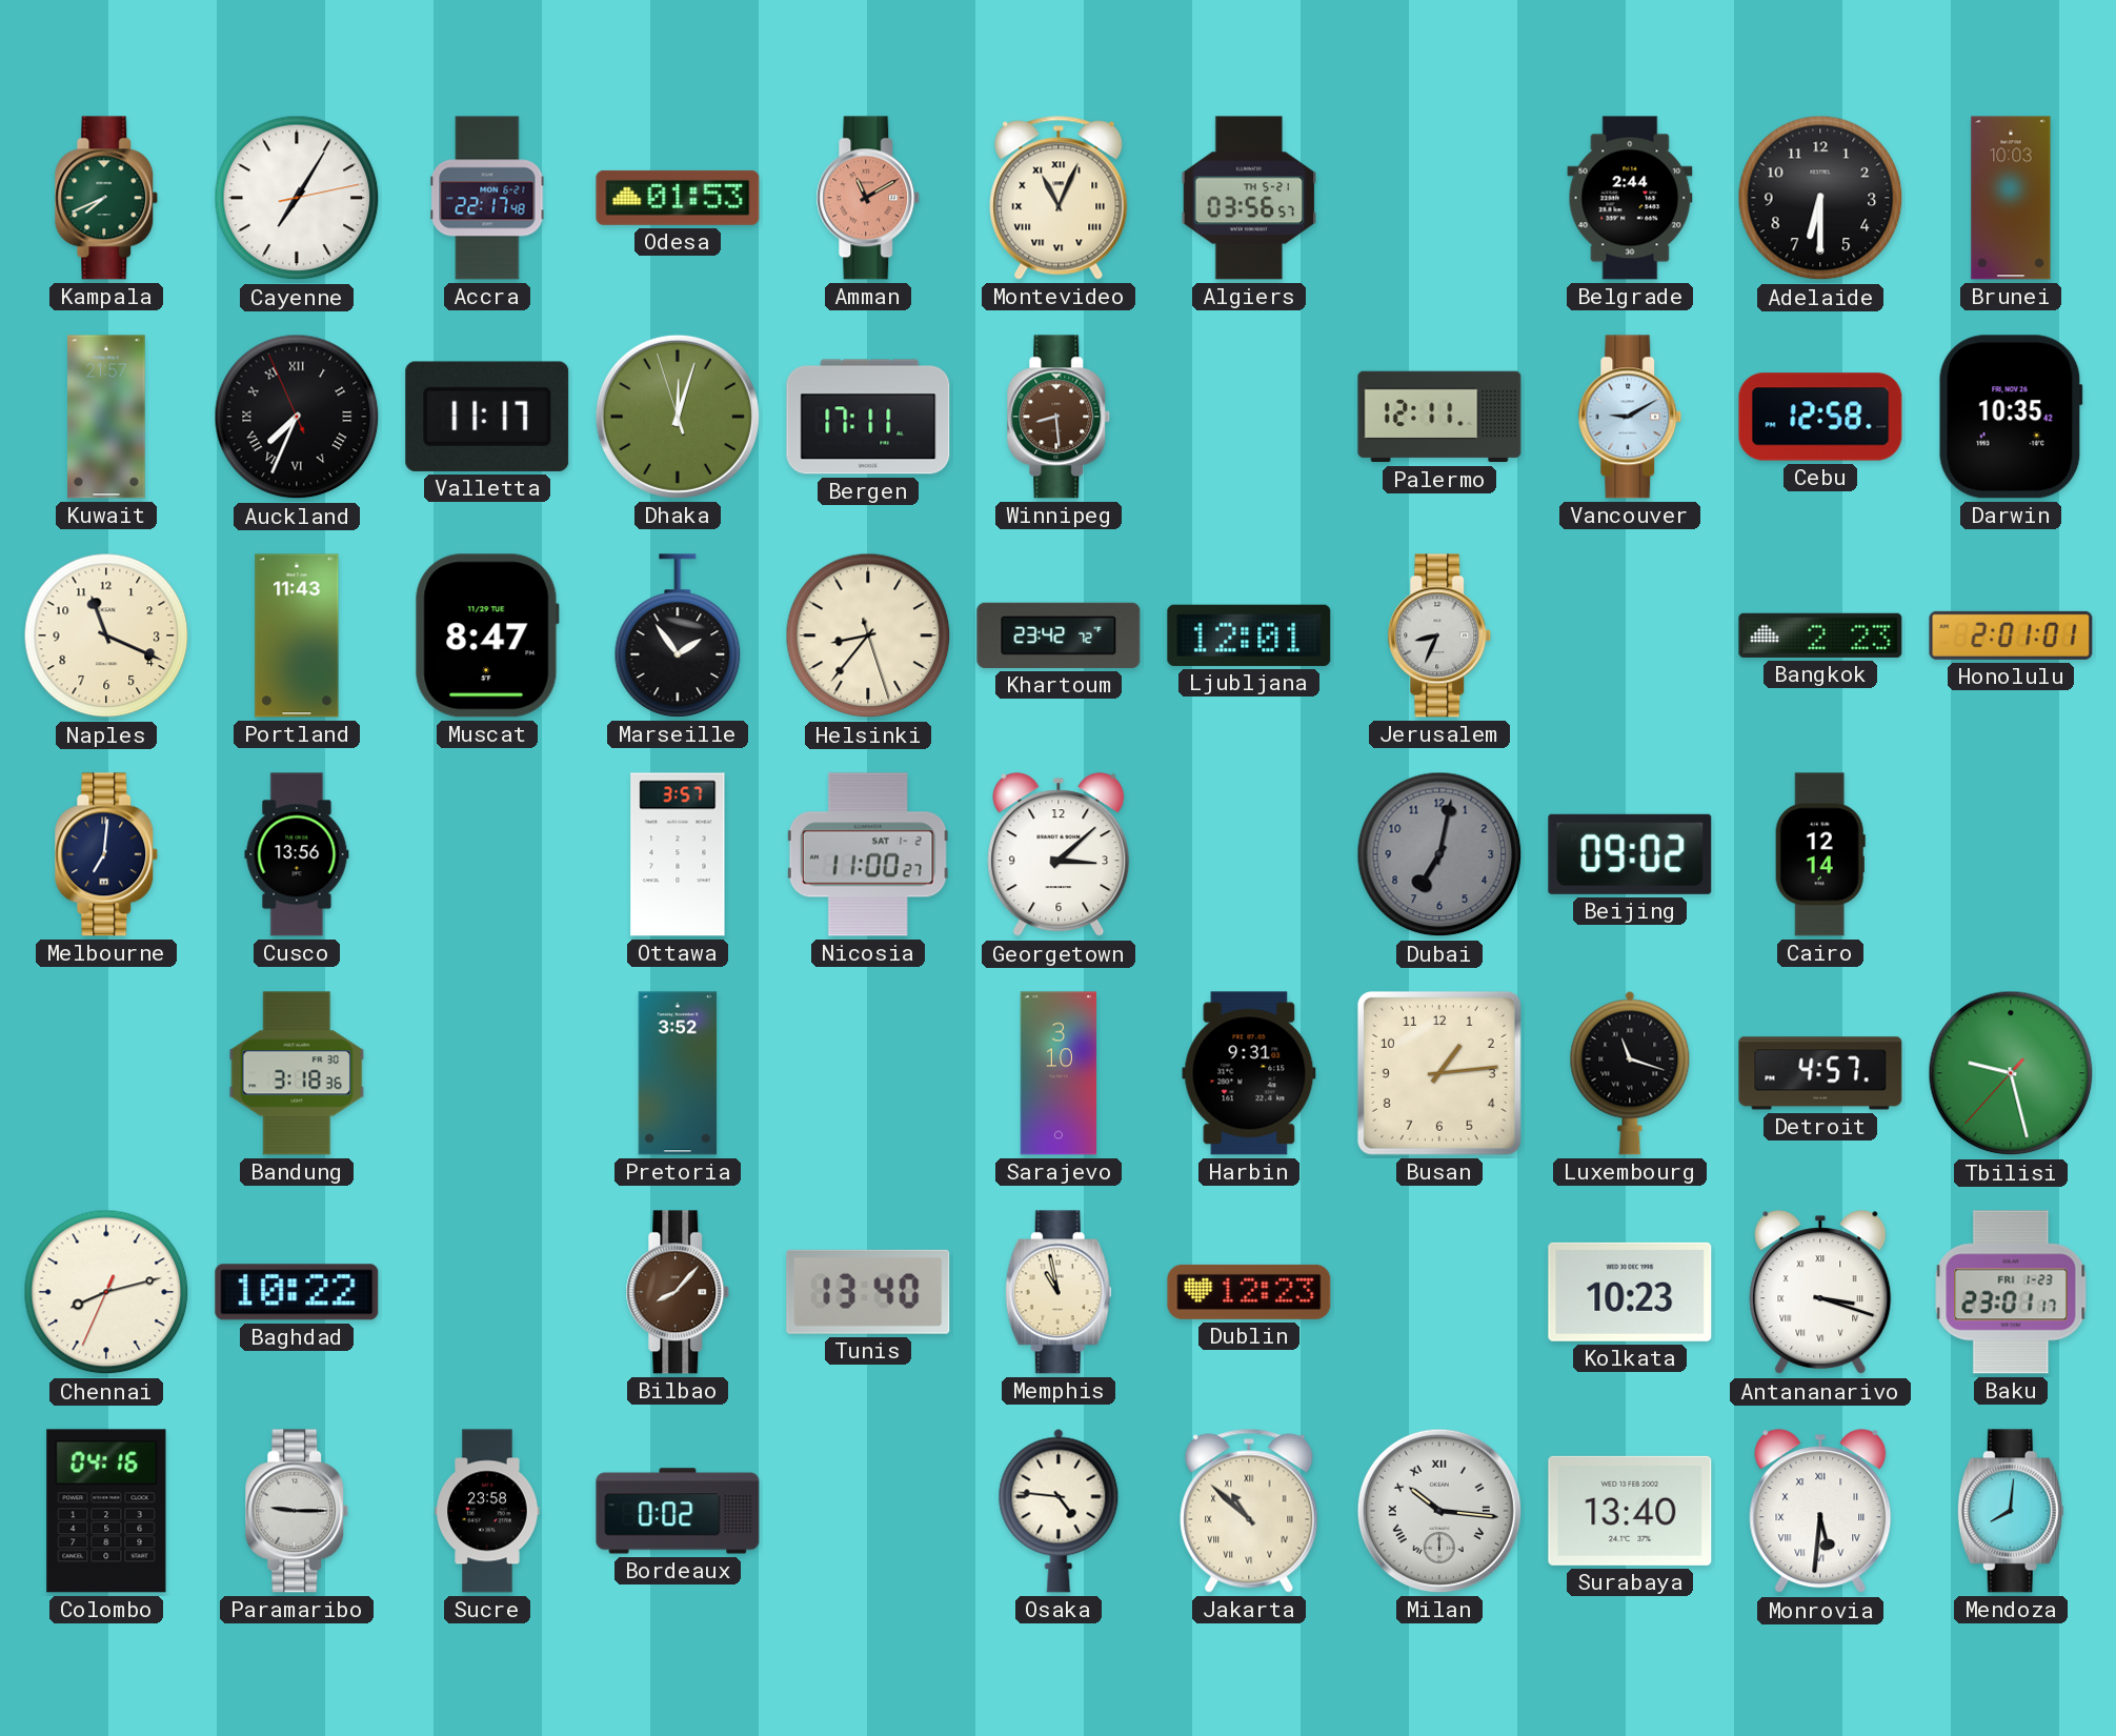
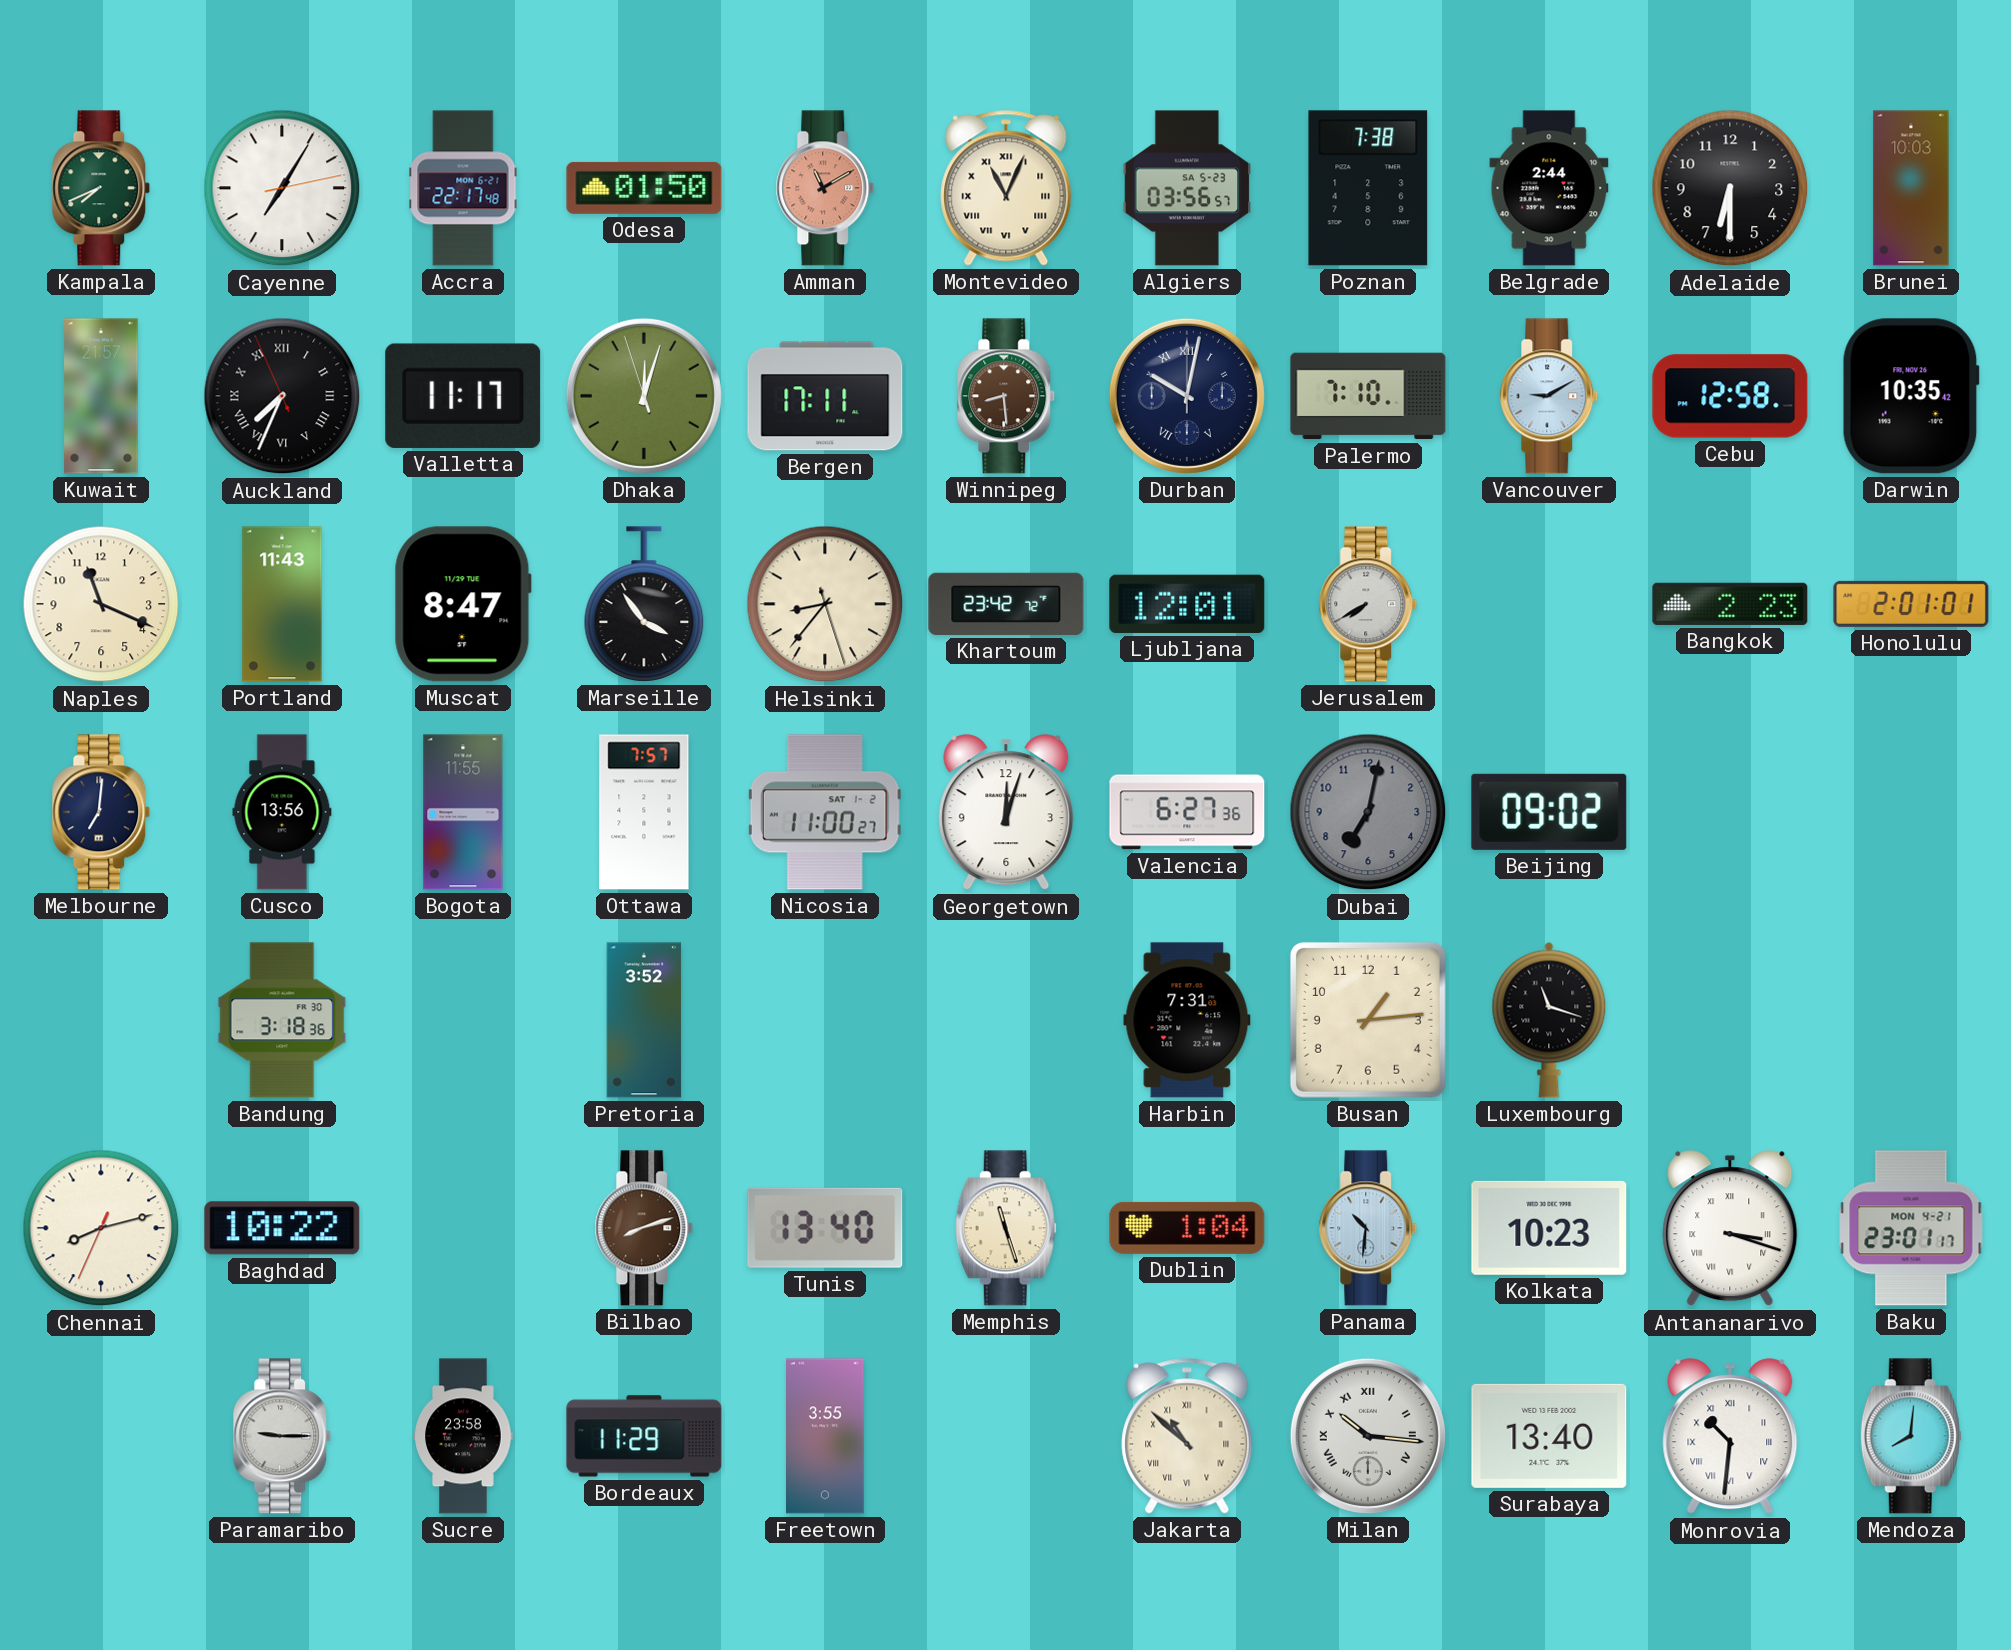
Odesa: 01:53 -> 01:50 (644, 188)
Algiers date: TH 5-21 -> SA 5-23 (1187, 188)
Poznan: none -> 7:38 (1368, 188)
Durban: none -> 10:02 (1187, 396)
Palermo: 12:11 -> 7:10 (1368, 396)
Marseille: 1:54 -> 3:54 (644, 604)
Jerusalem: 8:34 -> 7:40 (1368, 604)
Bogota: none -> 11:55 (463, 812)
Ottawa: 3:57 -> 7:57 (644, 812)
Georgetown: 3:08 -> 12:03 (1006, 813)
Valencia: none -> 6:27 (1187, 812)
Cairo: 12:14 -> none (1820, 854)
Sarajevo: 3:10 -> none (1059, 1073)
Harbin: 9:31 -> 7:31 (1187, 1020)
Detroit: 4:57 -> none (1820, 1073)
Tbilisi: 9:27 -> none (2011, 1073)
Bilbao: 8:07 -> 8:12 (644, 1228)
Memphis: 10:58 -> 11:27 (1006, 1228)
Dublin: 12:23 -> 1:04 (1187, 1228)
Panama: none -> 10:31 (1368, 1228)
Baku date: FRI 1-23 -> MON 4-21 (1911, 1228)
Colombo: 04:16 -> none (106, 1511)
Bordeaux: 0:02 -> 11:29 (644, 1436)
Freetown: none -> 3:55 (826, 1436)
Osaka: 4:46 -> none (1059, 1511)
Monrovia: 5:31 -> 10:31 (1730, 1437)
